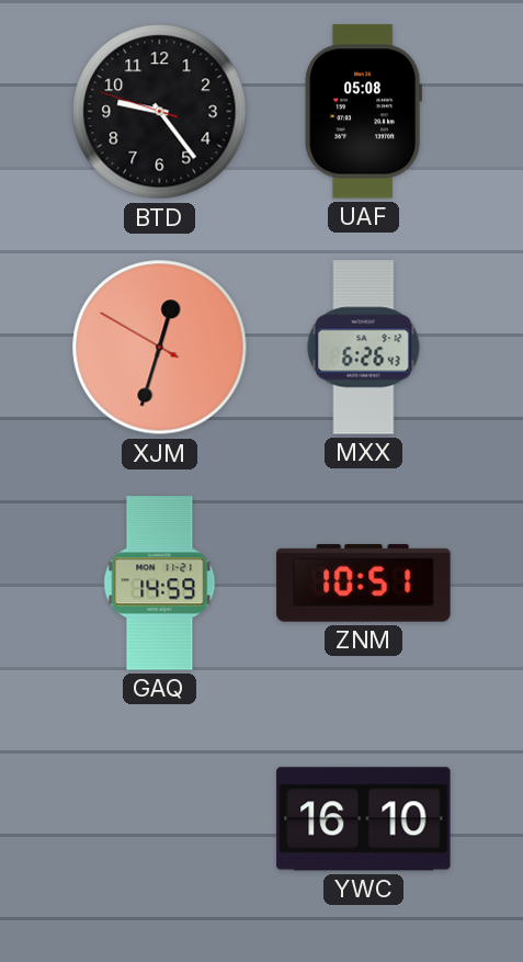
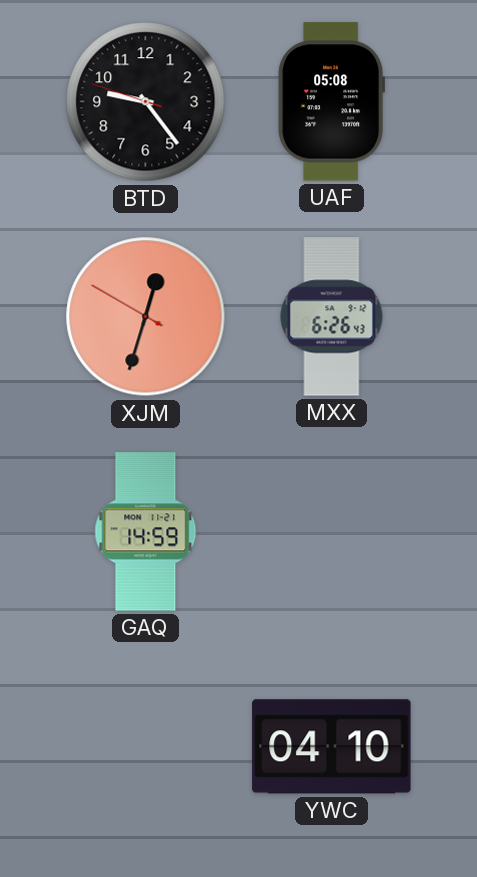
ZNM: 10:51 -> none (364, 584)
YWC: 16:10 -> 04:10 (332, 747)
